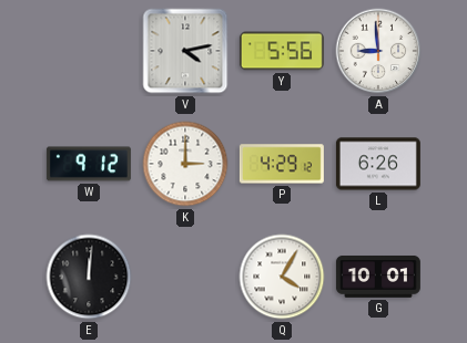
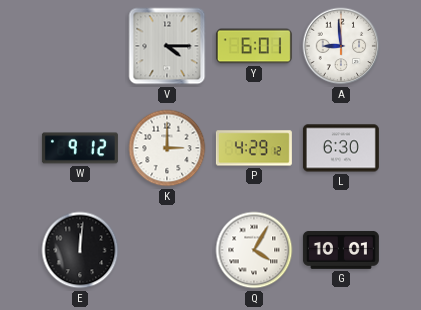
V: 4:13 -> 4:15 (167, 46)
Y: 5:56 -> 6:01 (254, 46)
L: 6:26 -> 6:30 (341, 148)
